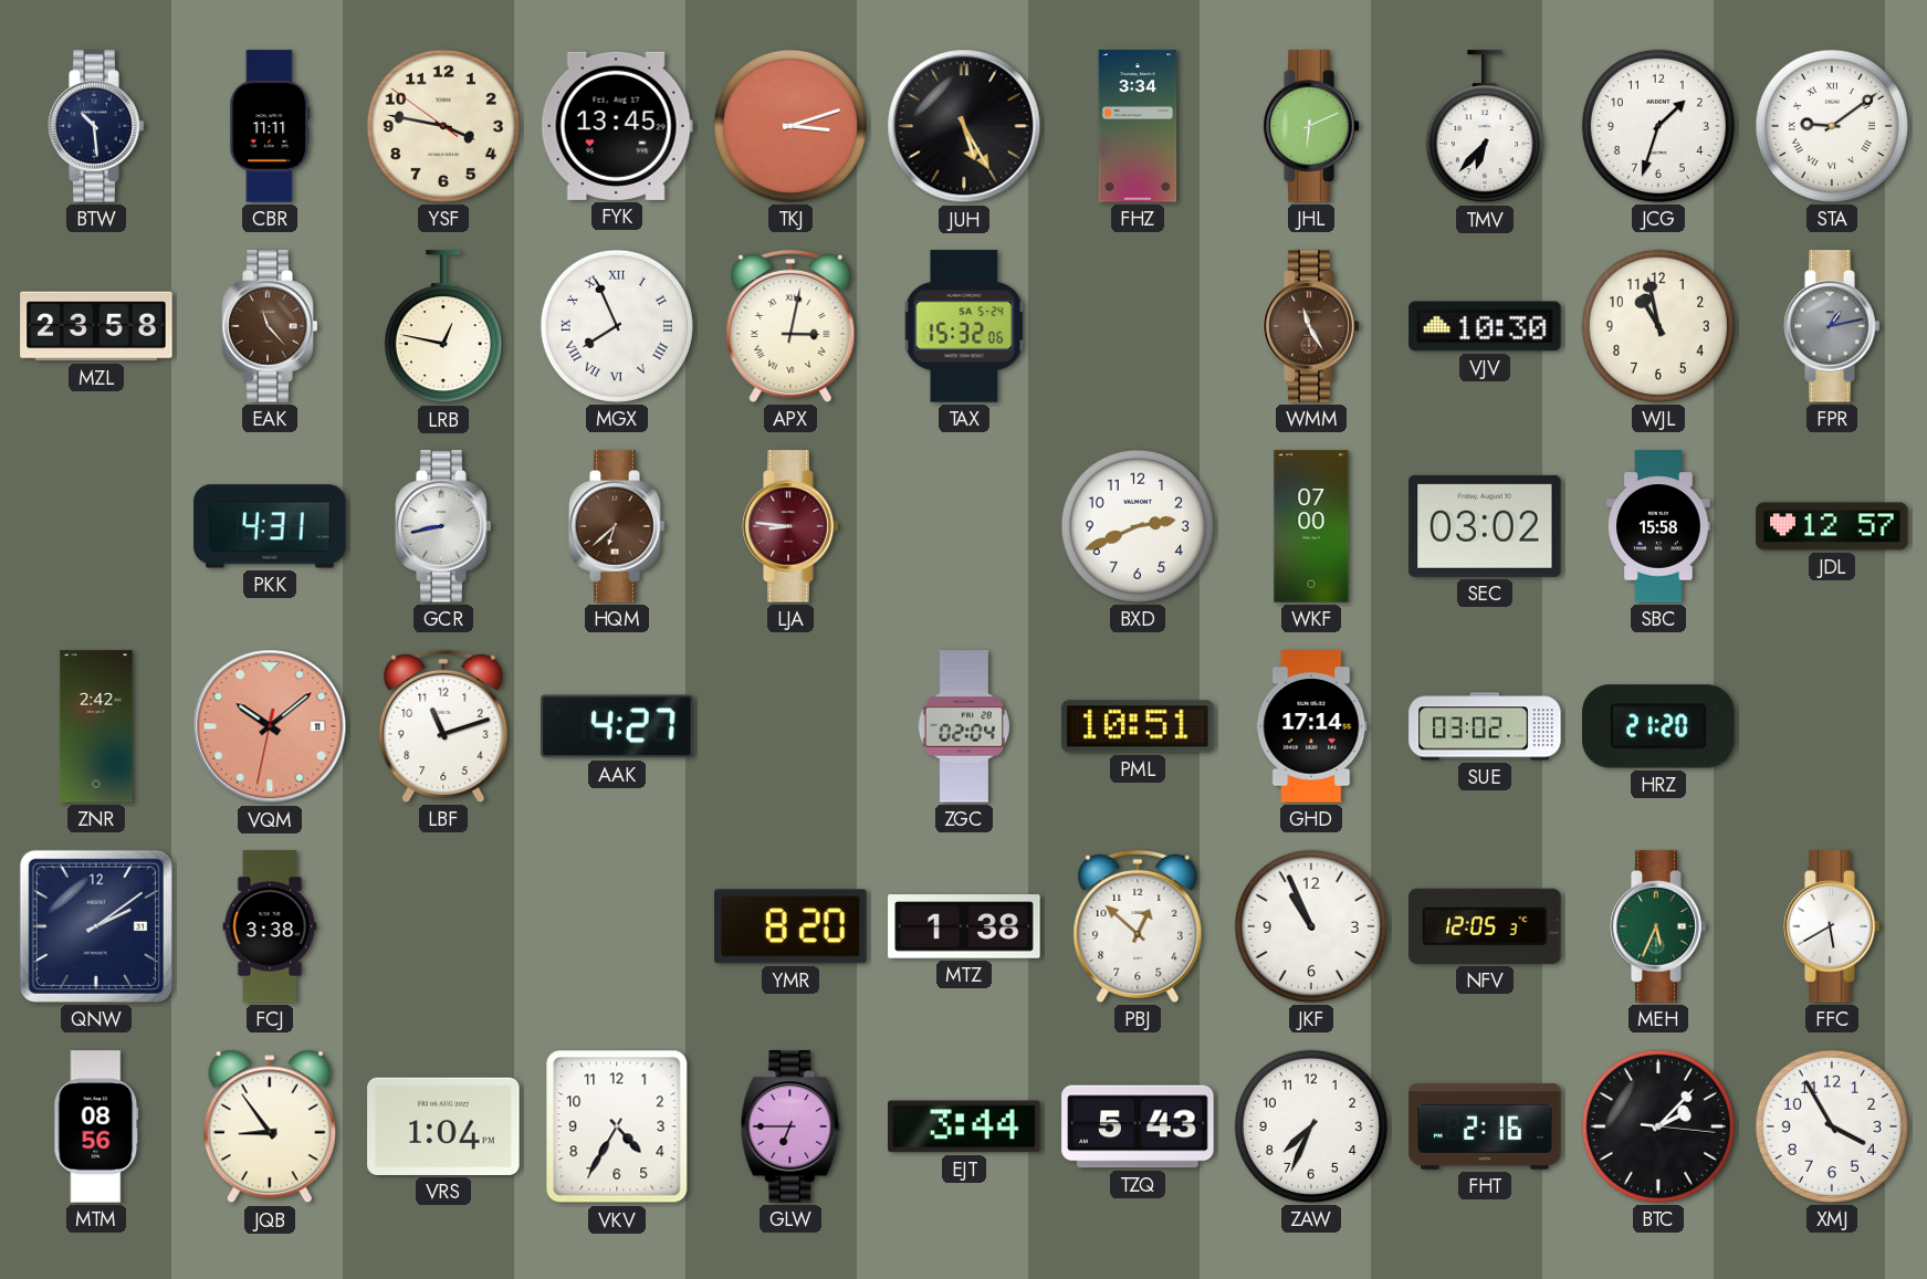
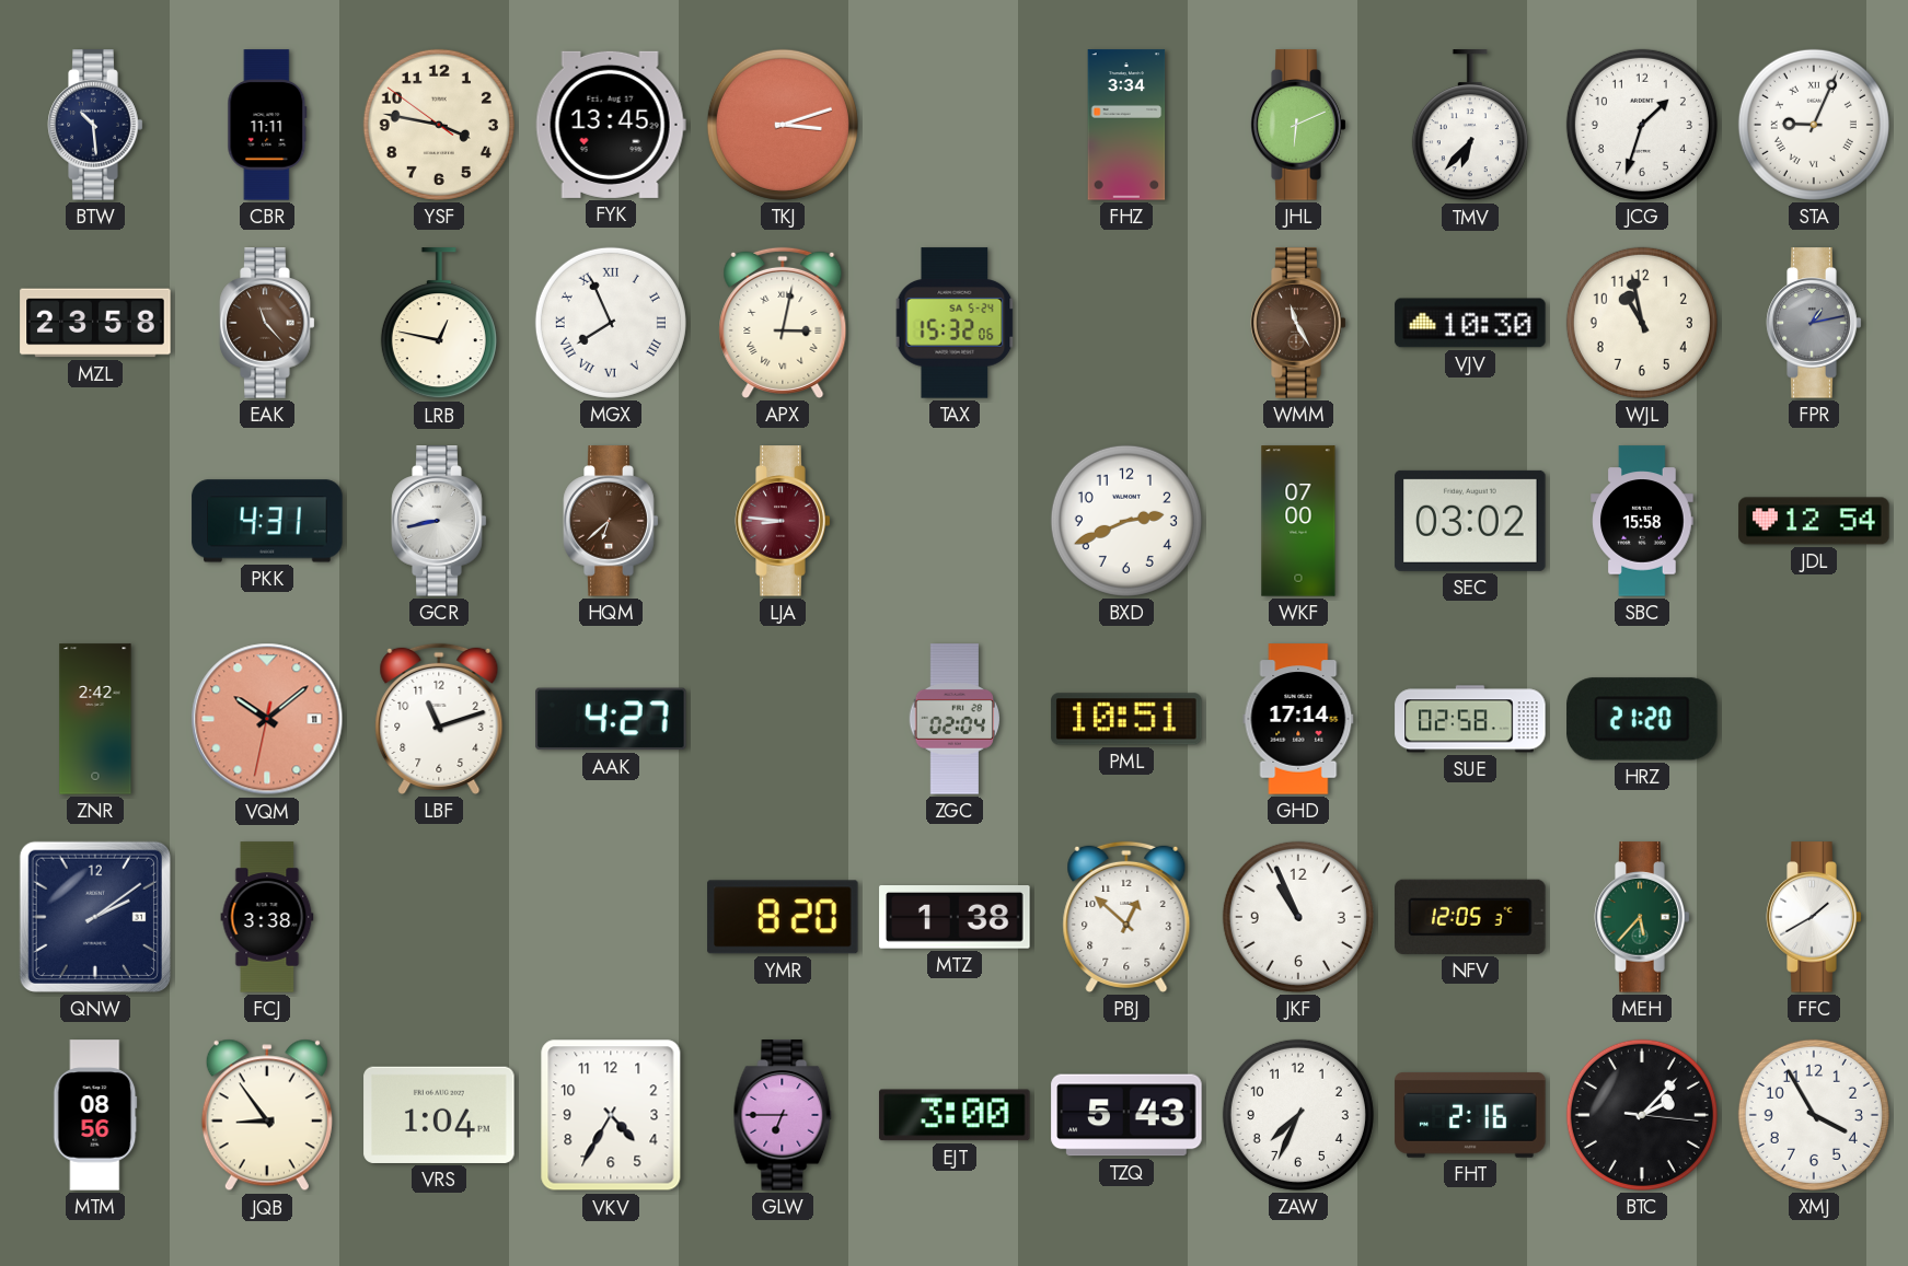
JUH: 5:25 -> none (964, 126)
STA: 9:09 -> 9:04 (1814, 125)
JDL: 12:57 -> 12:54 (1814, 521)
SUE: 03:02 -> 02:58 (1470, 719)
MEH: 5:34 -> 5:37 (1642, 917)
FFC: 5:40 -> 1:40 (1814, 917)
EJT: 3:44 -> 3:00 (955, 1115)
